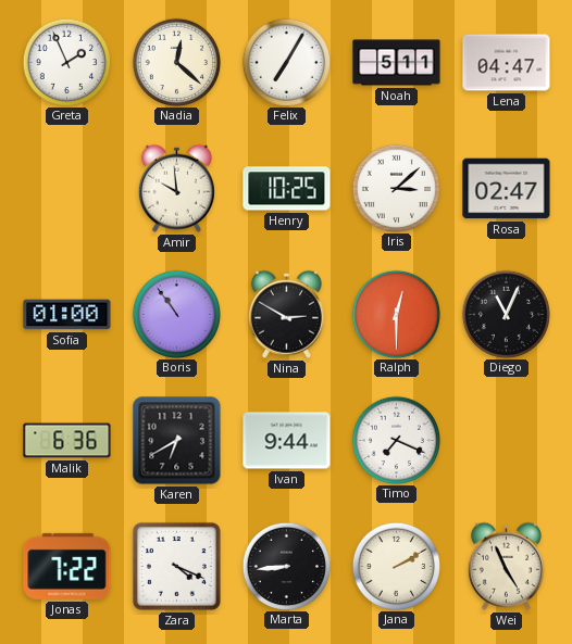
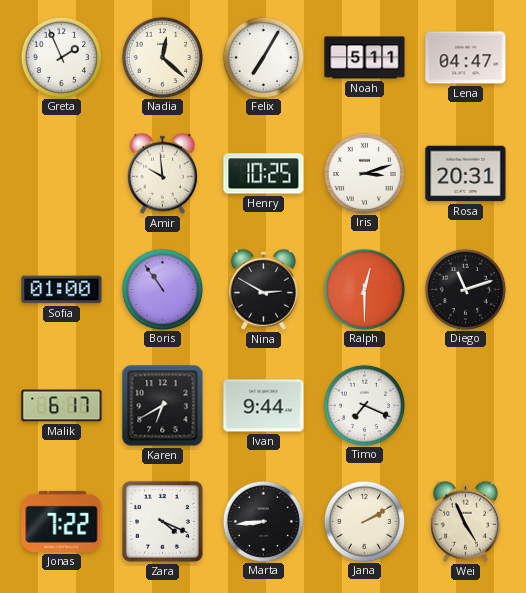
Iris: 3:08 -> 3:12 (364, 173)
Rosa: 02:47 -> 20:31 (466, 174)
Diego: 11:04 -> 11:12 (465, 289)
Malik: 6:36 -> 6:17 (62, 406)
